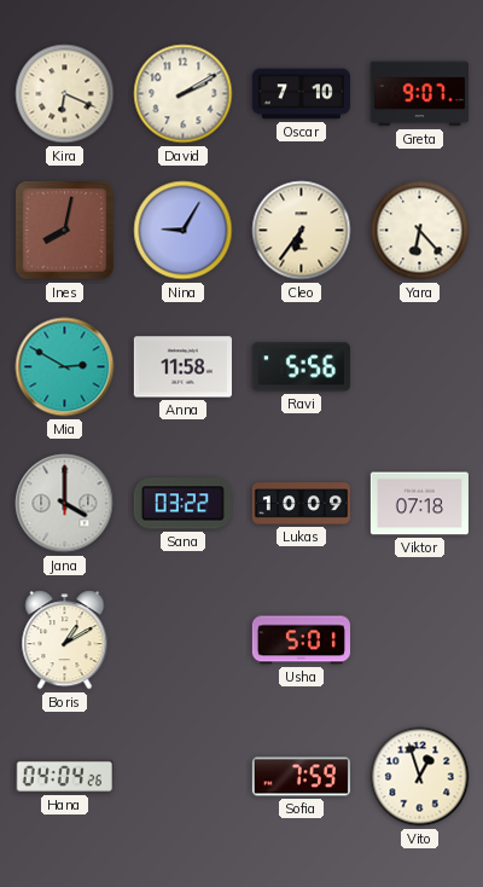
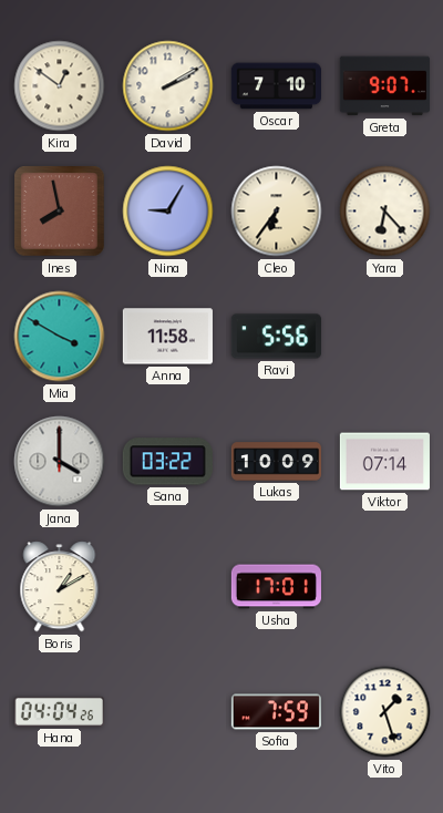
Kira: 6:19 -> 12:51 (60, 86)
Ines: 8:02 -> 7:58 (60, 212)
Mia: 2:50 -> 3:50 (60, 337)
Viktor: 07:18 -> 07:14 (384, 462)
Usha: 5:01 -> 17:01 (276, 587)
Vito: 12:57 -> 1:27 (385, 712)
